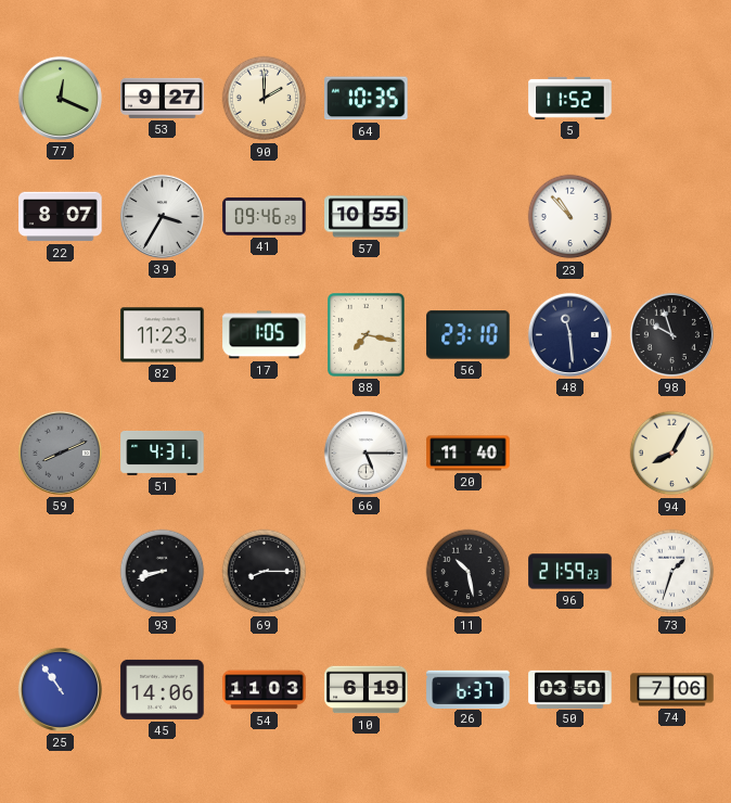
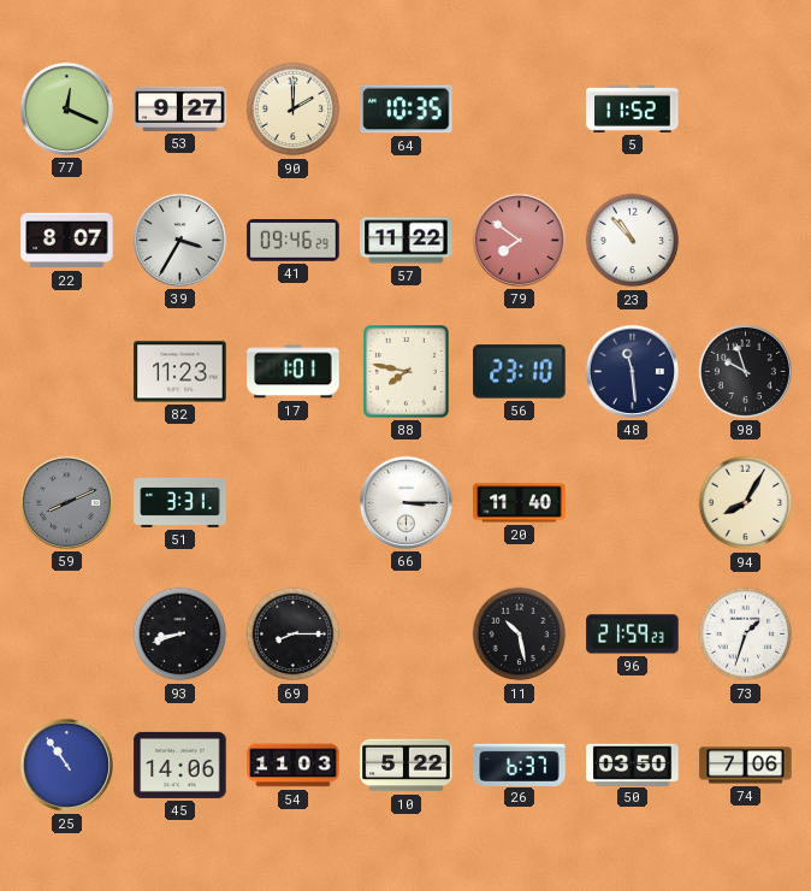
57: 10:55 -> 11:22 (407, 241)
79: none -> 7:51 (519, 240)
17: 1:05 -> 1:01 (294, 372)
88: 7:17 -> 7:47 (407, 372)
51: 4:31 -> 3:31 (180, 502)
66: 5:15 -> 3:15 (405, 502)
10: 6:19 -> 5:22 (407, 766)
